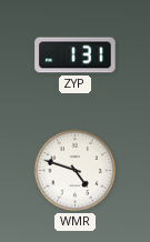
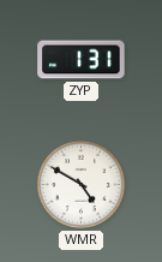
WMR: 4:48 -> 4:50 (80, 184)
